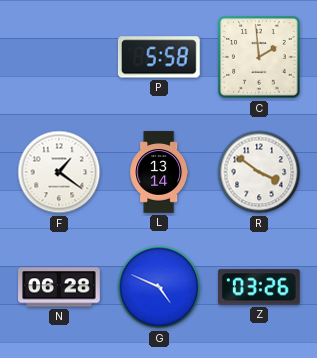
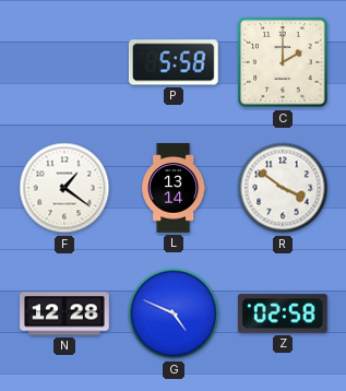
C: 1:59 -> 2:00 (283, 62)
N: 06:28 -> 12:28 (64, 313)
Z: 03:26 -> 02:58 (284, 313)
